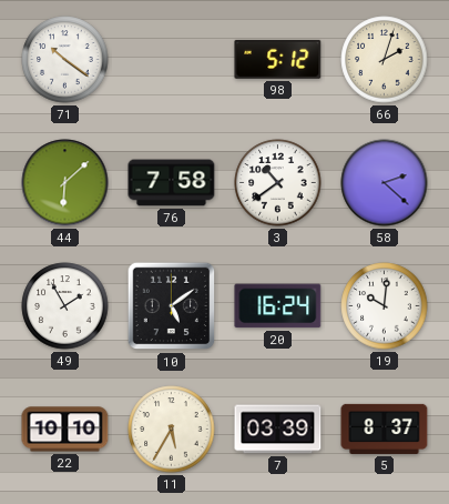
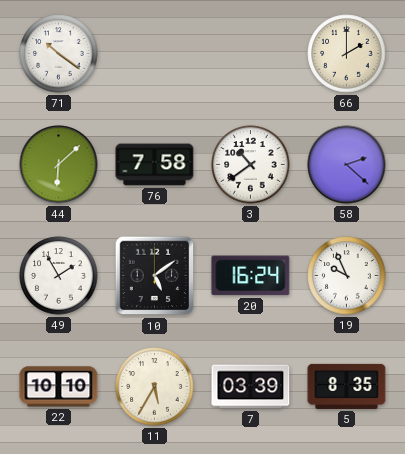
98: 5:12 -> none (278, 59)
66: 2:03 -> 2:00 (347, 54)
19: 10:01 -> 9:56 (347, 276)
5: 8:37 -> 8:35 (347, 386)
